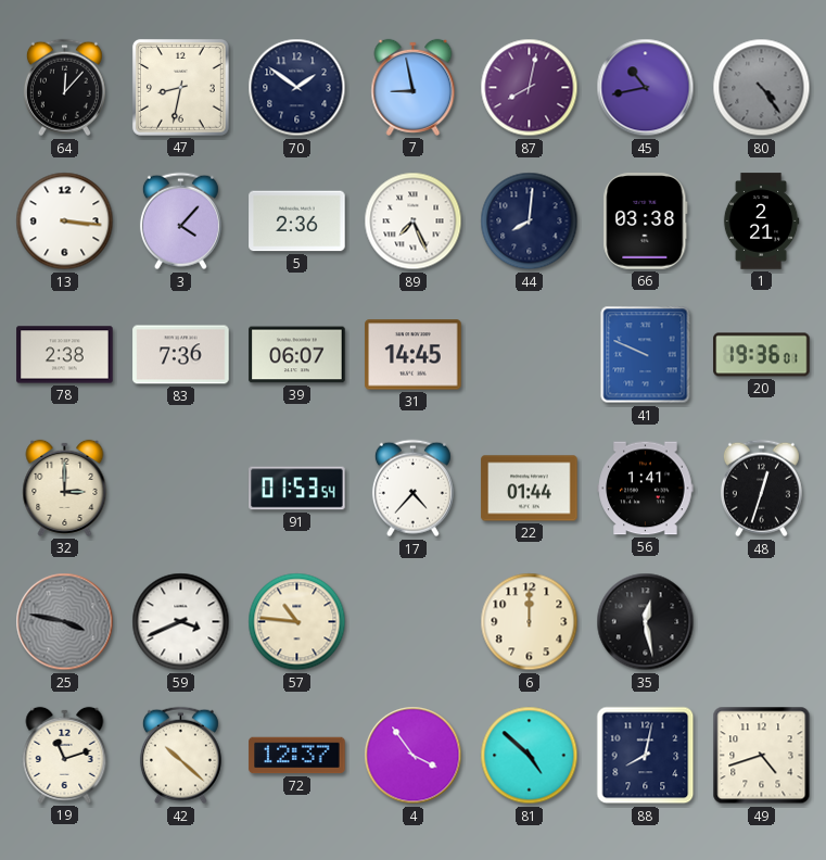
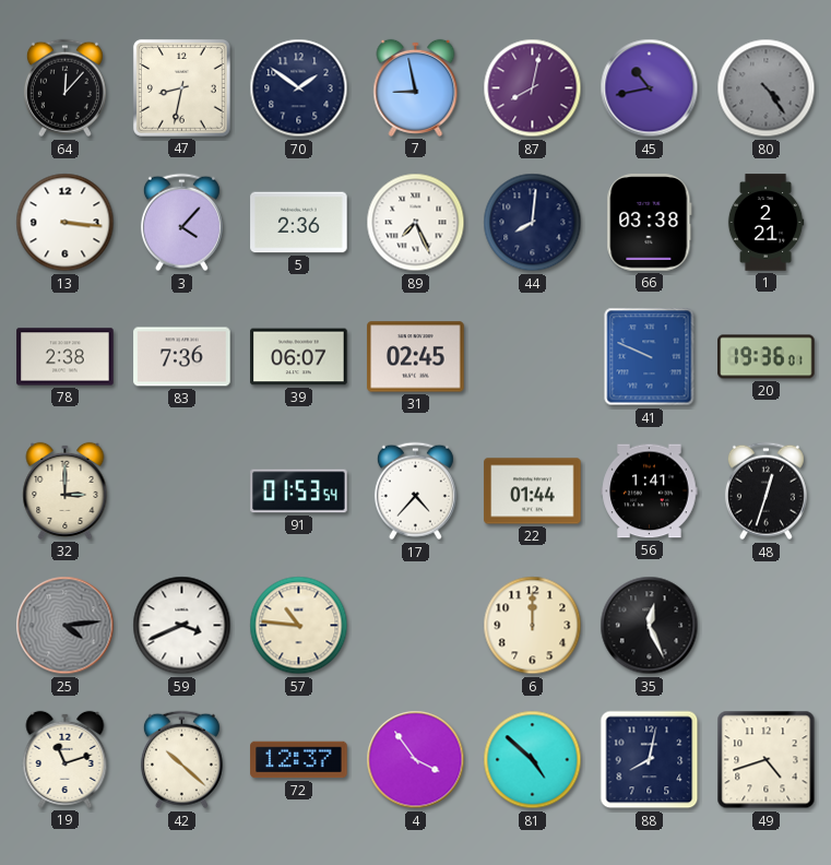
31: 14:45 -> 02:45 (416, 357)
25: 3:47 -> 4:14 (66, 626)
35: 12:28 -> 12:26 (650, 626)
